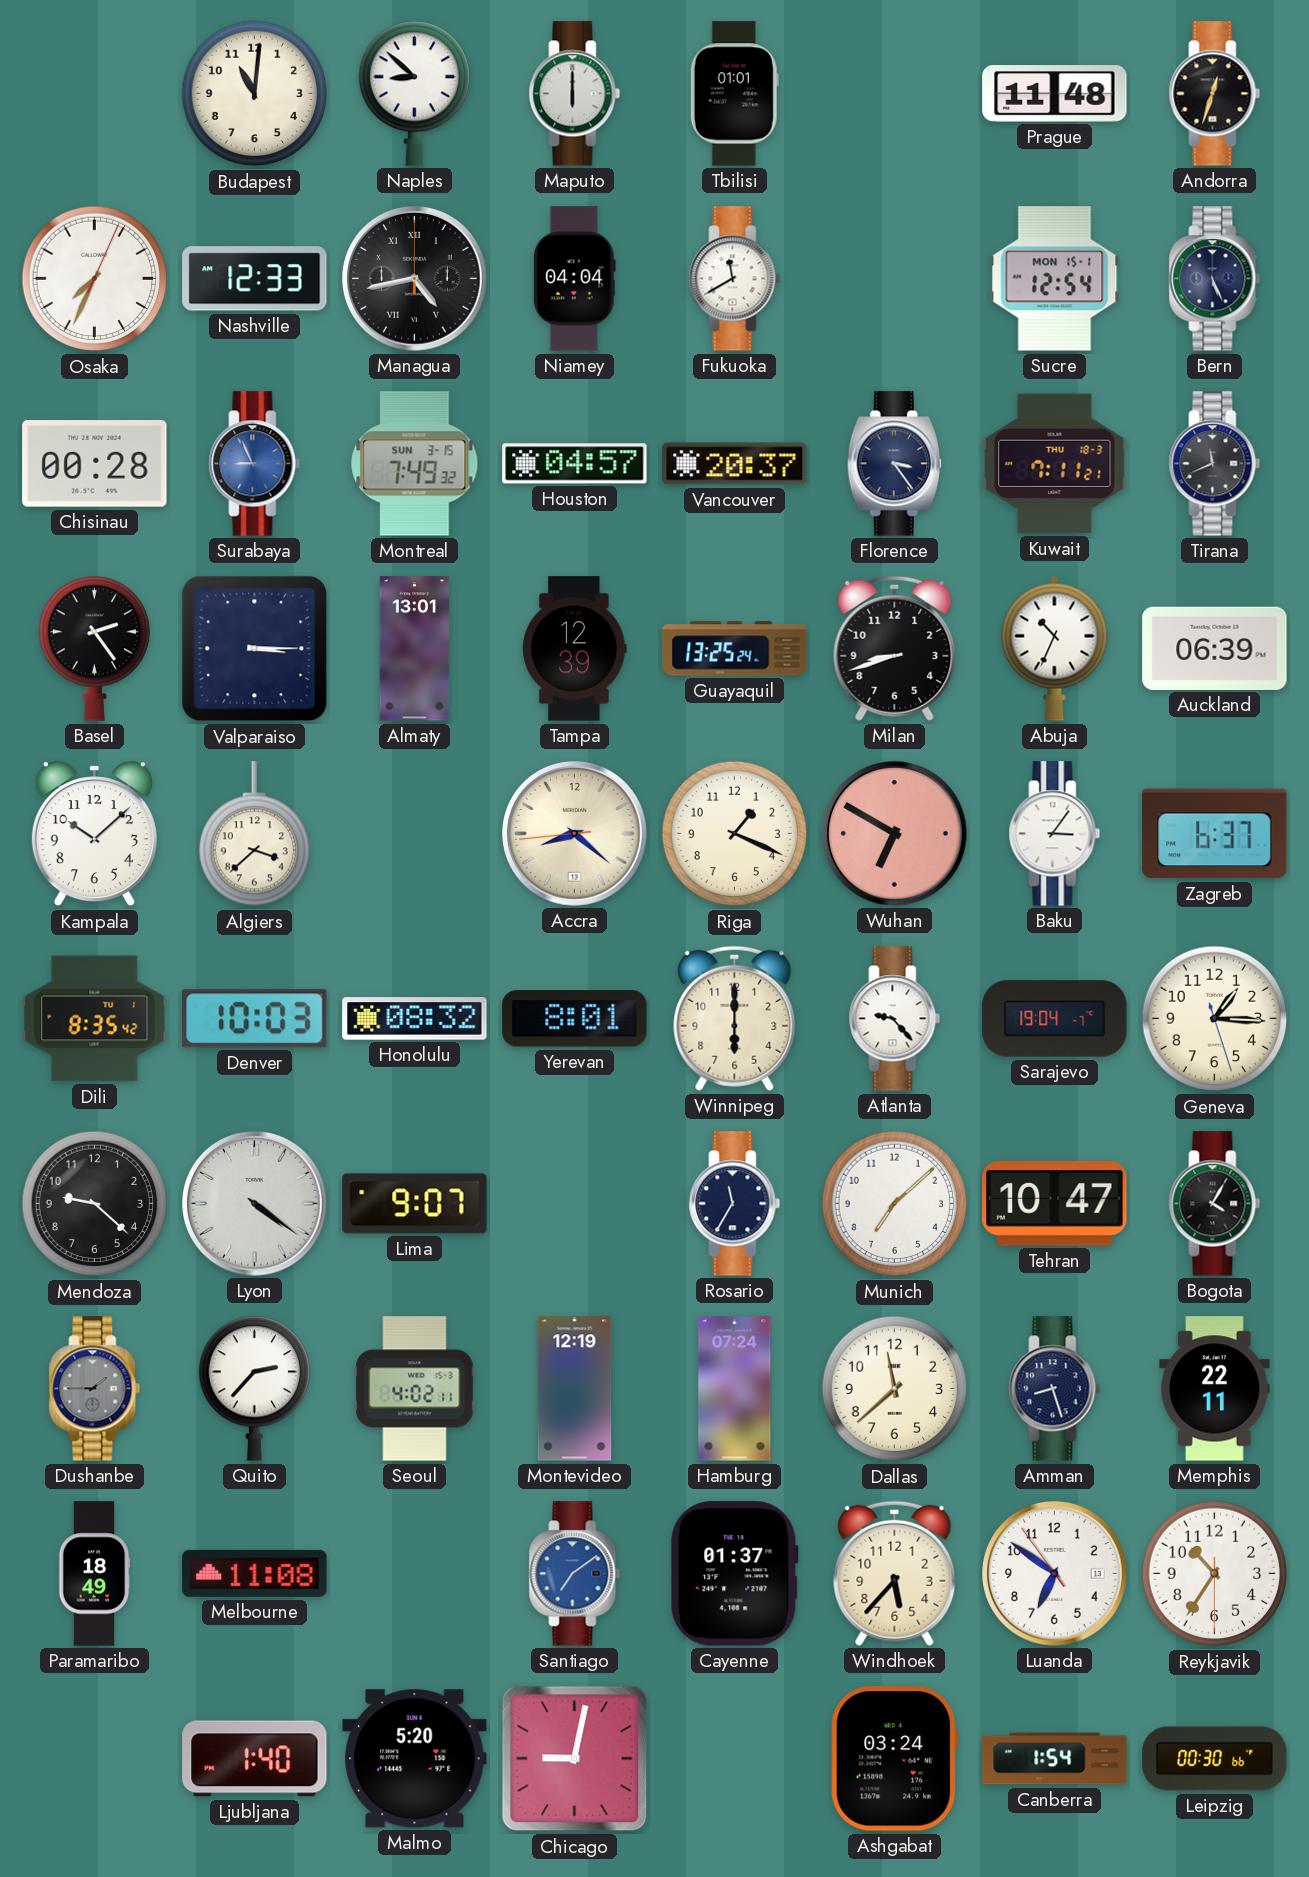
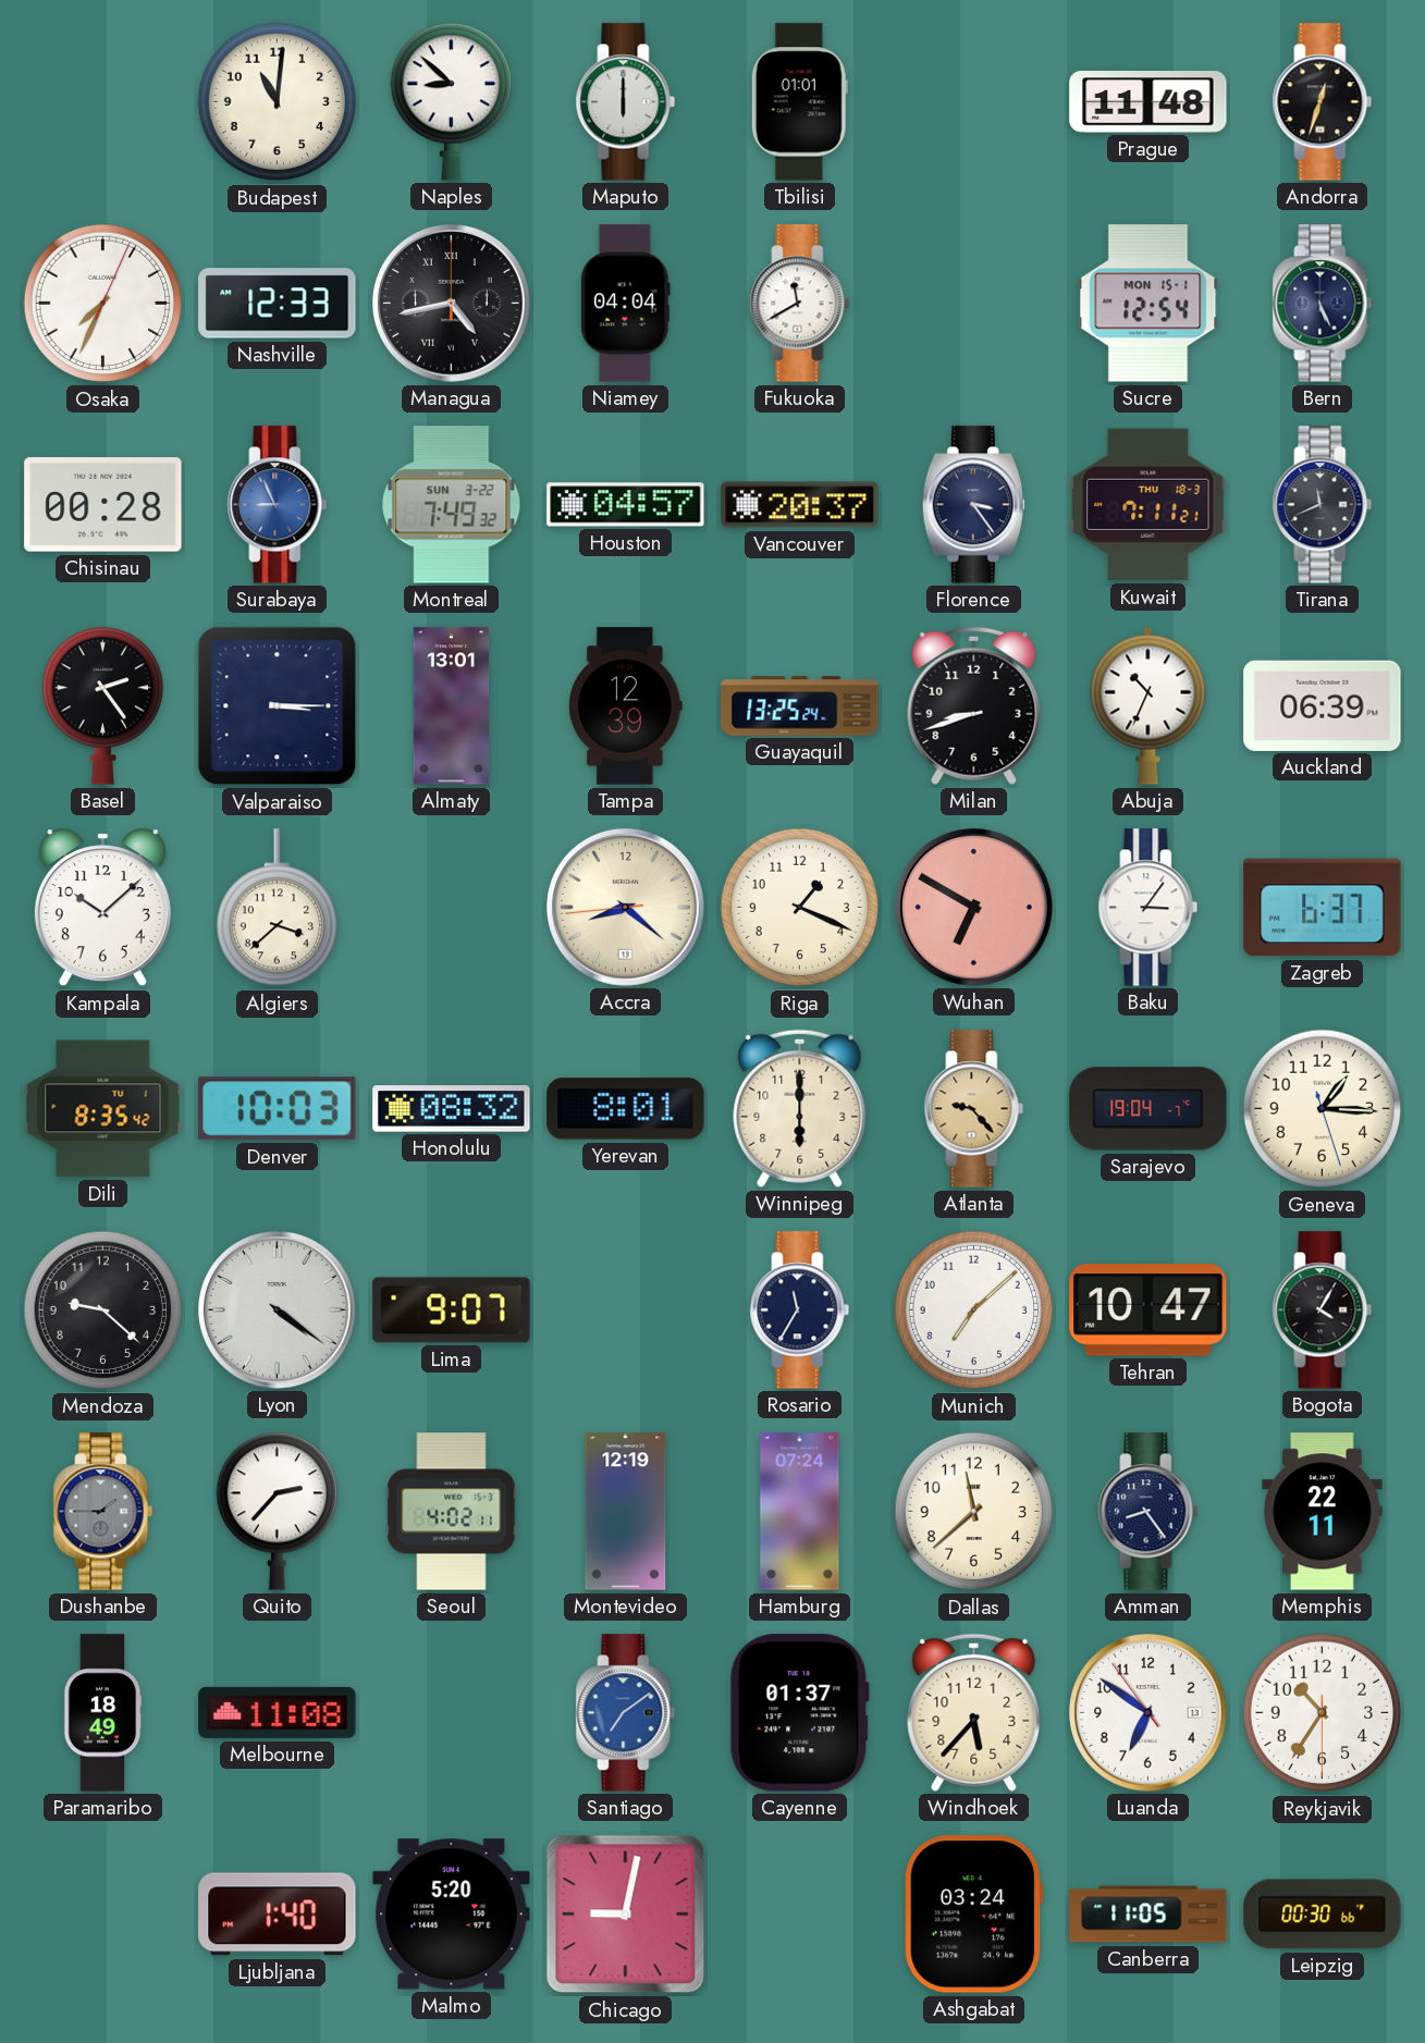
Montreal date: SUN 3-15 -> SUN 3-22 (452, 505)
Atlanta dial: white -> champagne (974, 1109)
Amman: 8:27 -> 8:24 (1148, 1512)
Canberra: 1:54 -> 11:05 (1148, 1915)
